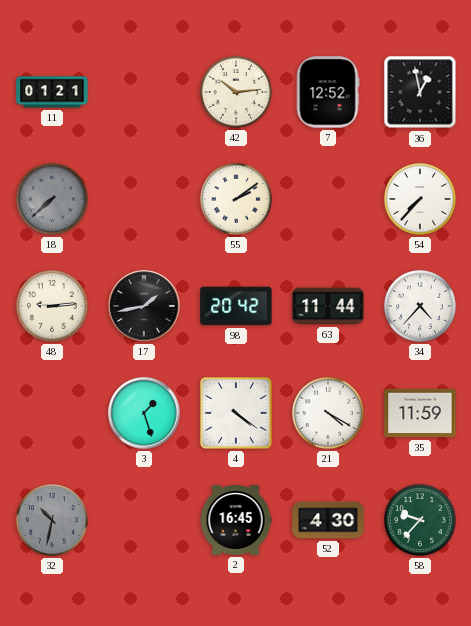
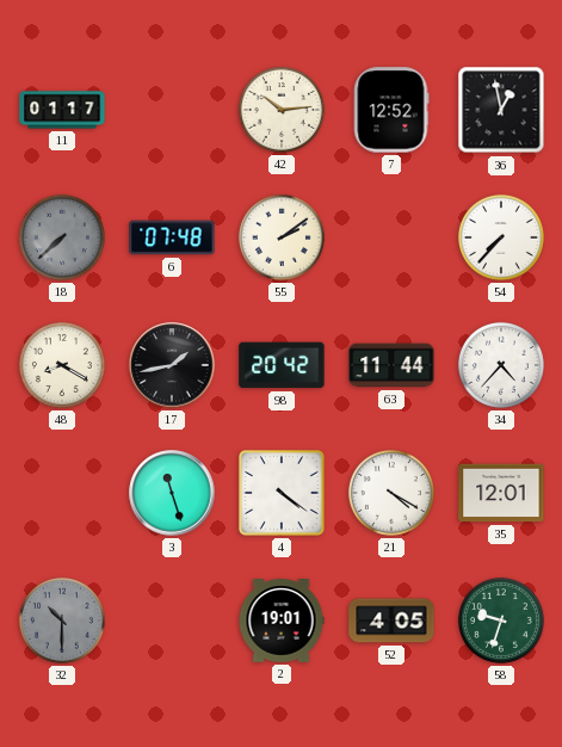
11: 01:21 -> 01:17 (62, 110)
6: none -> 07:48 (172, 237)
48: 9:14 -> 8:20 (62, 365)
3: 1:27 -> 11:27 (172, 493)
35: 11:59 -> 12:01 (501, 493)
32: 10:32 -> 10:30 (62, 621)
2: 16:45 -> 19:01 (282, 621)
52: 4:30 -> 4:05 (391, 621)
58: 9:37 -> 9:33 (501, 621)
